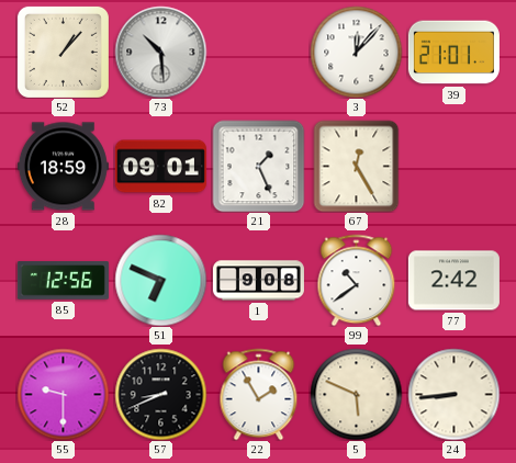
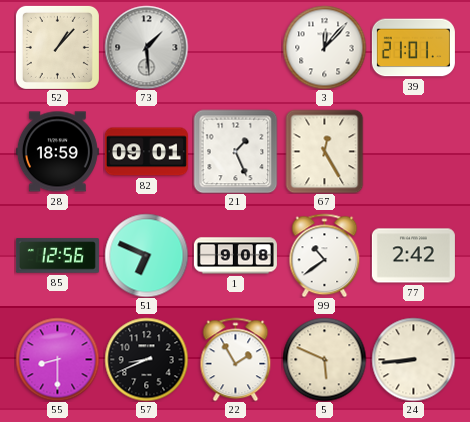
73: 10:29 -> 1:29 (146, 47)
55: 9:30 -> 8:30 (57, 359)
